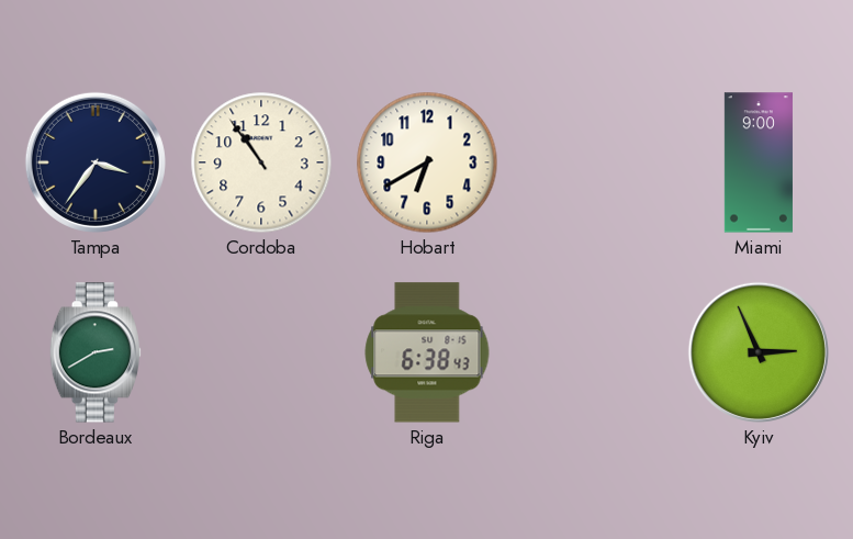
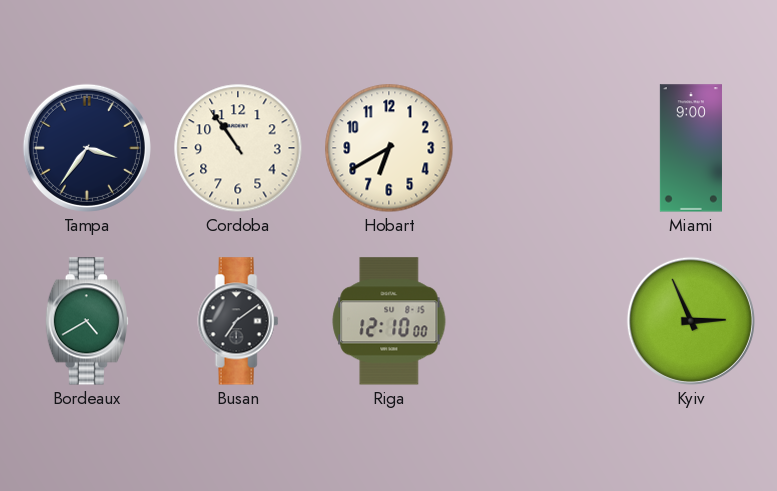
Bordeaux: 2:40 -> 4:40 (86, 321)
Busan: none -> 7:09 (238, 321)
Riga: 6:38 -> 12:10 (389, 321)
